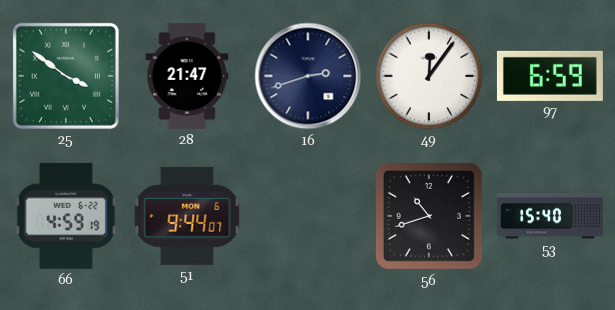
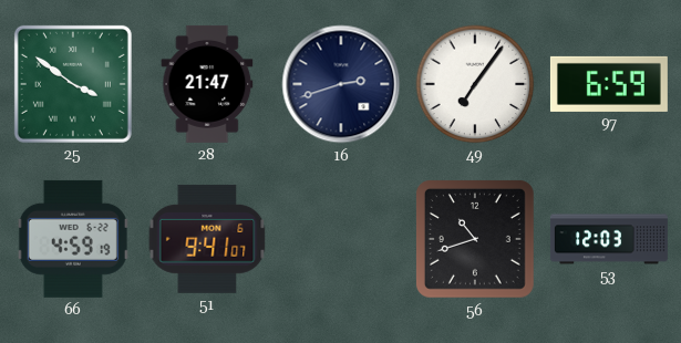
49: 12:06 -> 7:06 (475, 84)
51: 9:44 -> 9:41 (207, 239)
53: 15:40 -> 12:03 (609, 239)
